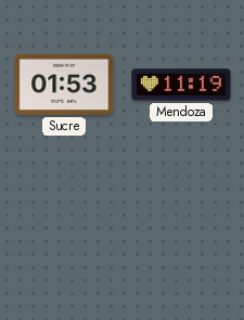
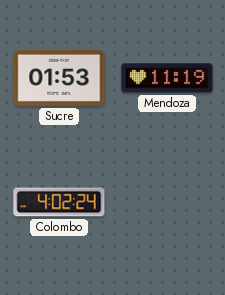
Colombo: none -> 4:02 (59, 202)
